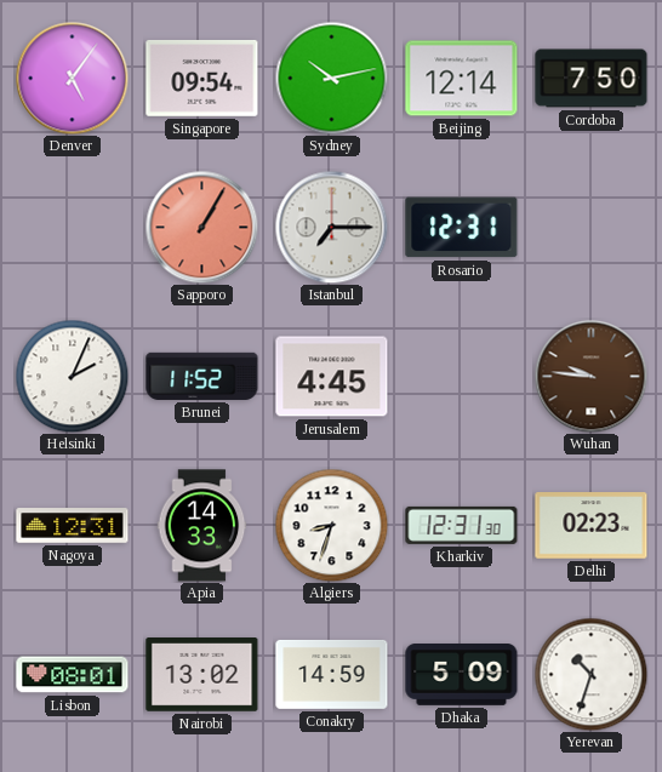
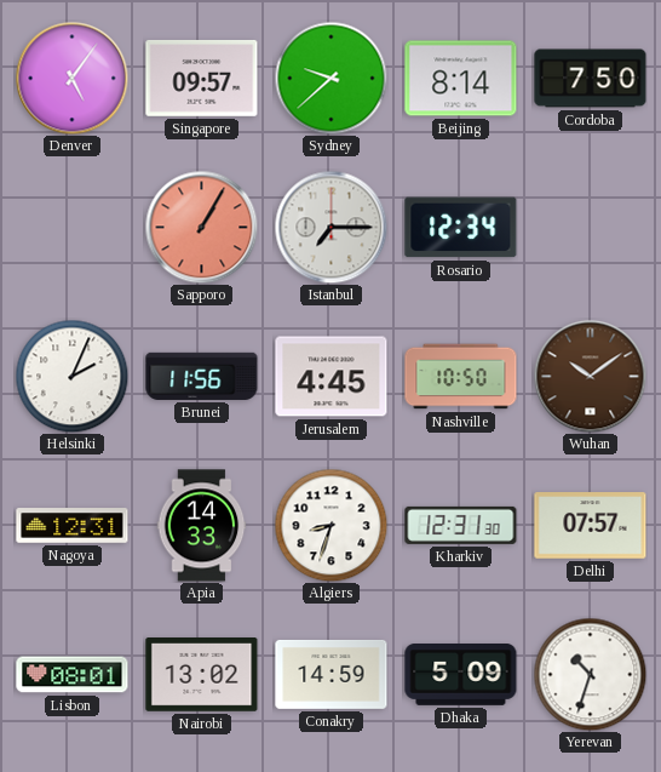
Singapore: 09:54 -> 09:57 (202, 78)
Sydney: 10:13 -> 9:38 (330, 78)
Beijing: 12:14 -> 8:14 (461, 79)
Rosario: 12:31 -> 12:34 (461, 228)
Brunei: 11:52 -> 11:56 (202, 376)
Nashville: none -> 10:50 (461, 377)
Wuhan: 9:46 -> 10:09 (590, 376)
Delhi: 02:23 -> 07:57 (591, 526)
